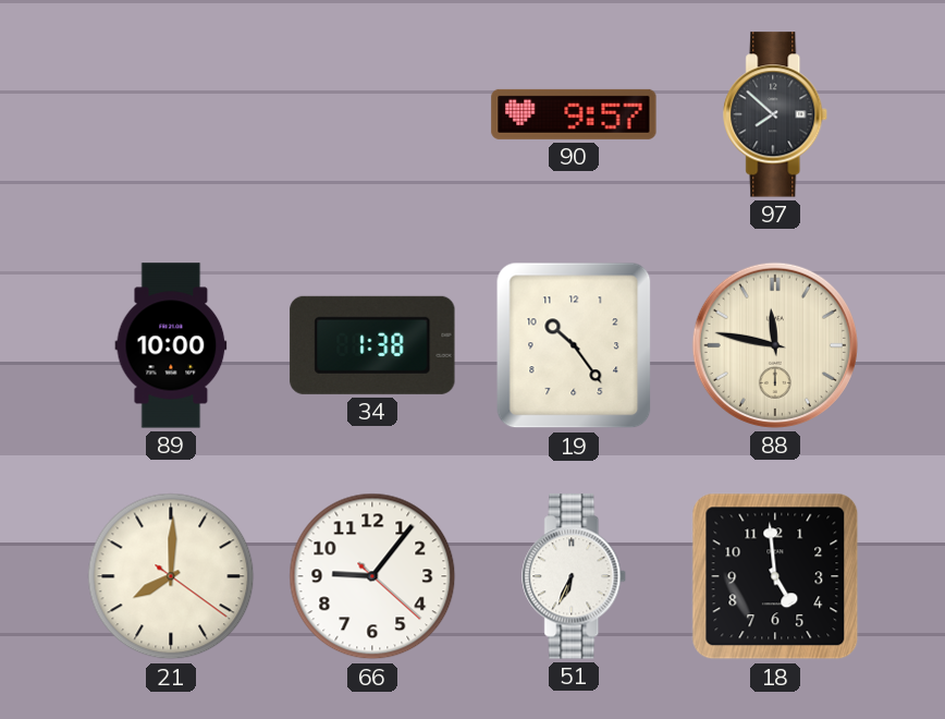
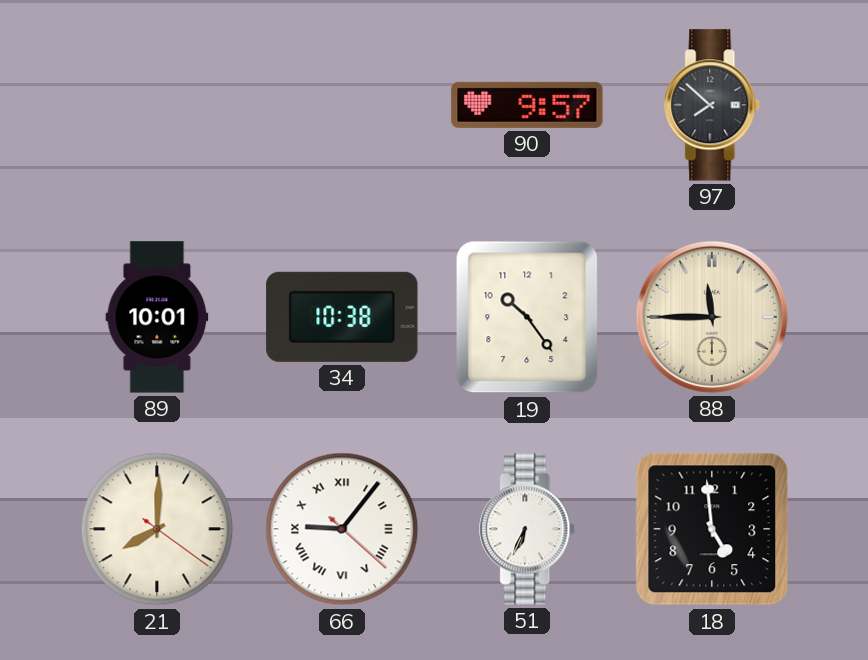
89: 10:00 -> 10:01 (157, 317)
34: 1:38 -> 10:38 (342, 317)
88: 11:47 -> 11:45 (712, 317)
66 numerals: Arabic -> Roman (342, 529)
